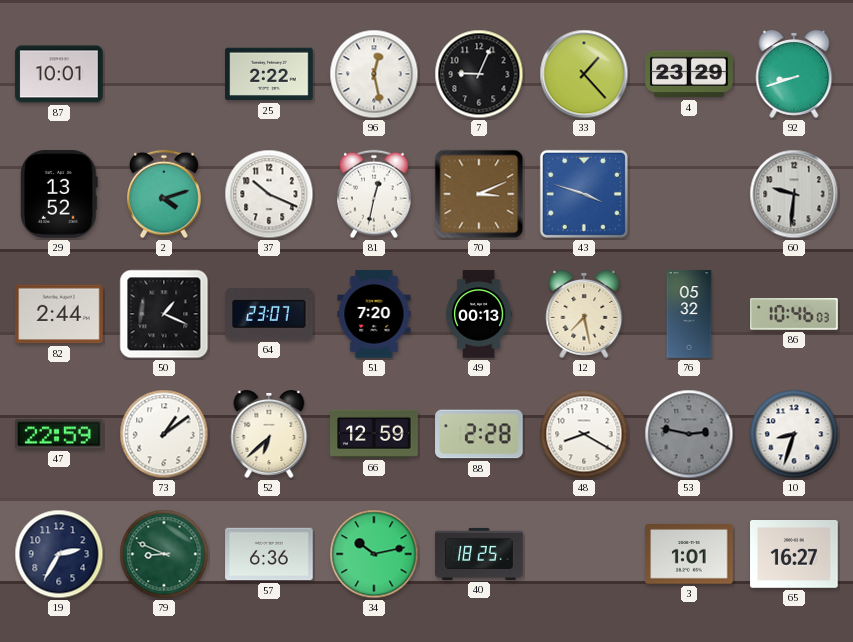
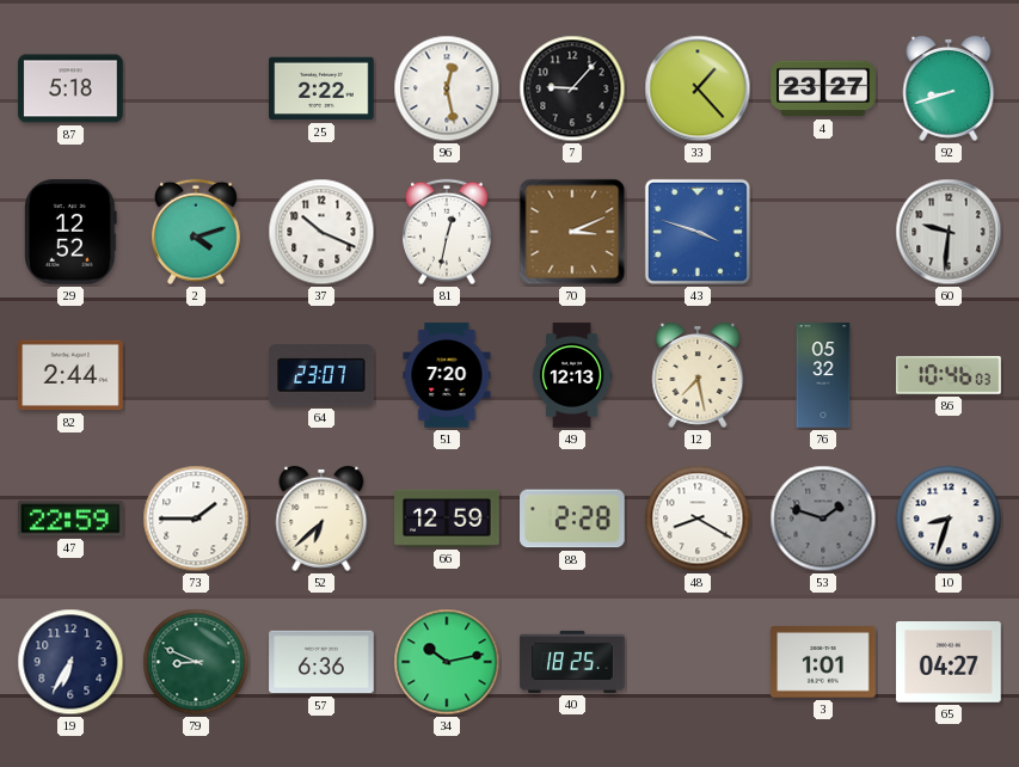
87: 10:01 -> 5:18 (70, 88)
7: 9:04 -> 9:07 (572, 88)
4: 23:29 -> 23:27 (823, 88)
29: 13:52 -> 12:52 (70, 232)
50: 1:19 -> none (164, 314)
49: 00:13 -> 12:13 (572, 375)
73: 1:09 -> 1:45 (196, 519)
53: 2:47 -> 1:48 (823, 519)
19: 2:35 -> 6:35 (70, 662)
65: 16:27 -> 04:27 (949, 663)
